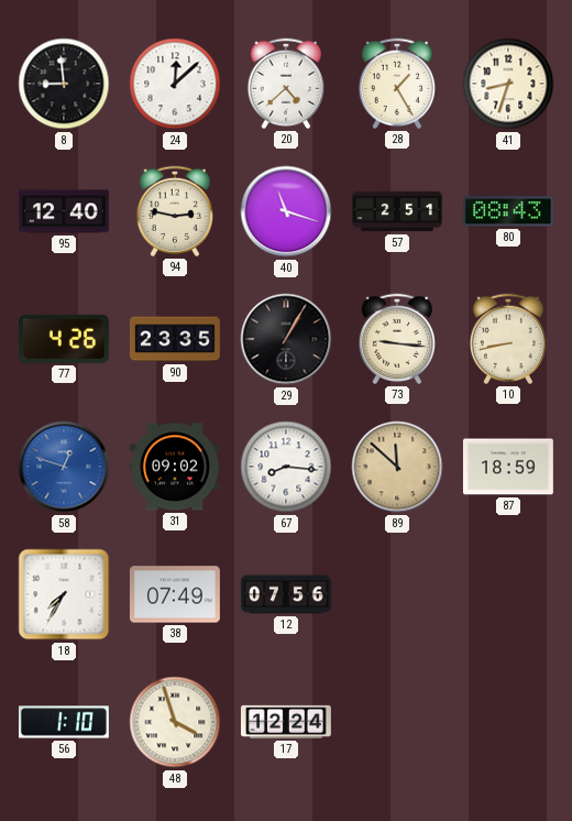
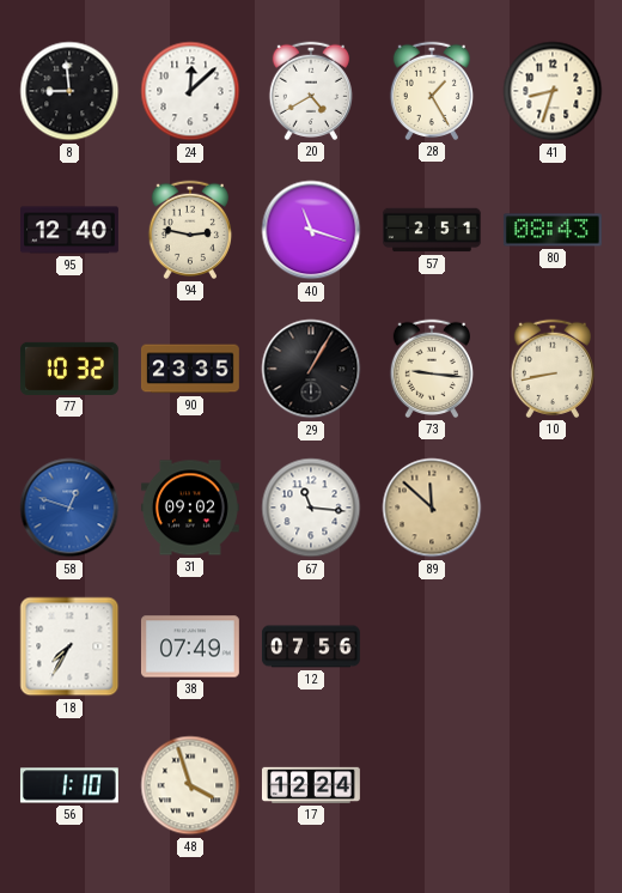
20: 4:38 -> 4:40 (310, 91)
77: 4:26 -> 10:32 (69, 369)
67: 8:16 -> 11:16 (311, 508)
87: 18:59 -> none (508, 467)
